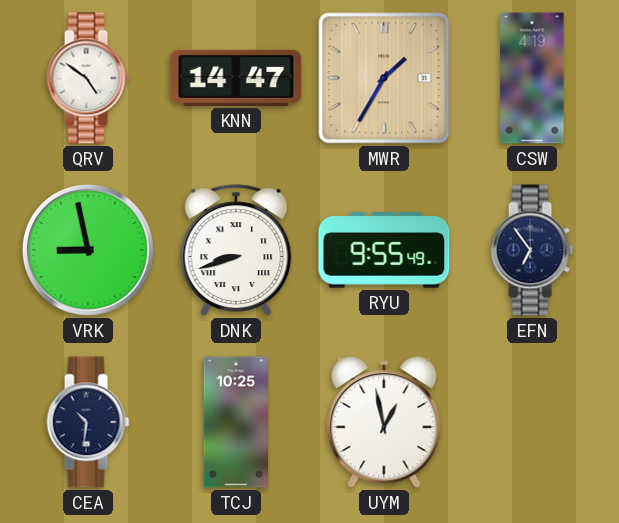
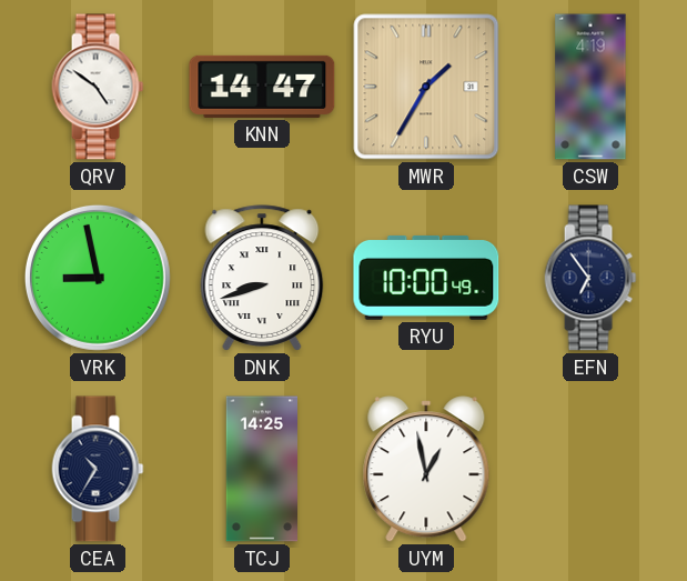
RYU: 9:55 -> 10:00 (426, 278)
CEA: 10:31 -> 10:35 (98, 469)
TCJ: 10:25 -> 14:25 (261, 469)
